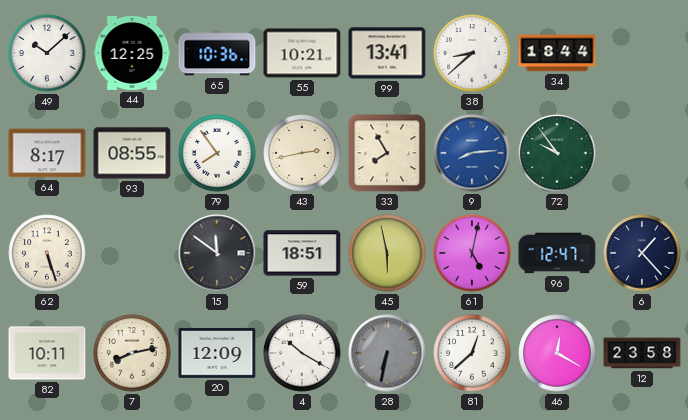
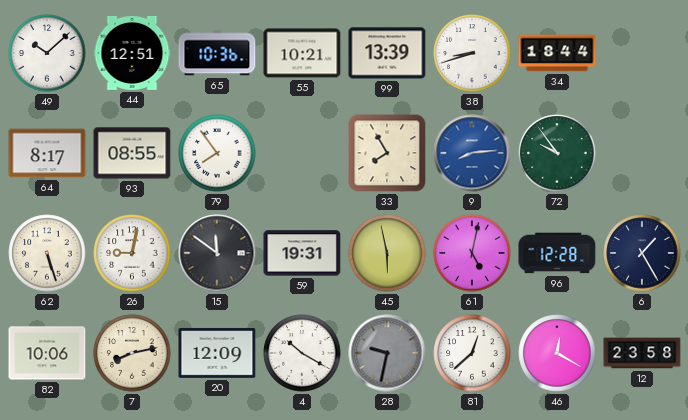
44: 12:25 -> 12:51 (132, 53)
99: 13:41 -> 13:39 (387, 53)
38: 8:38 -> 8:42 (472, 53)
43: 2:43 -> none (302, 153)
26: none -> 9:02 (132, 253)
59: 18:51 -> 19:31 (302, 253)
96: 12:47 -> 12:28 (557, 253)
6: 1:23 -> 1:25 (642, 253)
82: 10:11 -> 10:06 (47, 353)
28: 6:32 -> 9:32 (387, 353)
